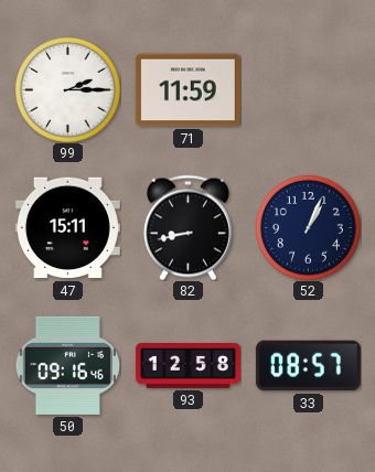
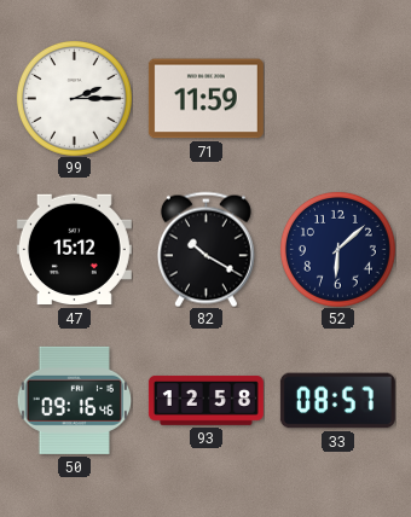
47: 15:11 -> 15:12 (74, 250)
82: 8:43 -> 10:20 (205, 249)
52: 1:04 -> 6:08 (337, 249)
